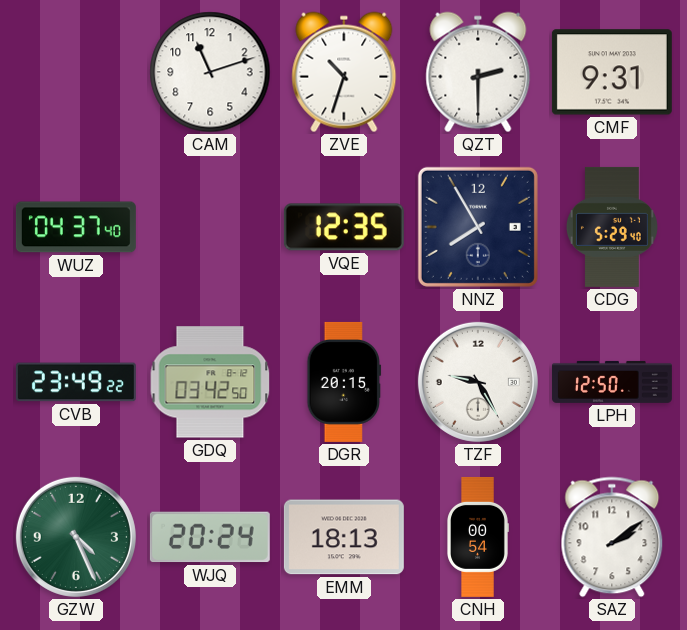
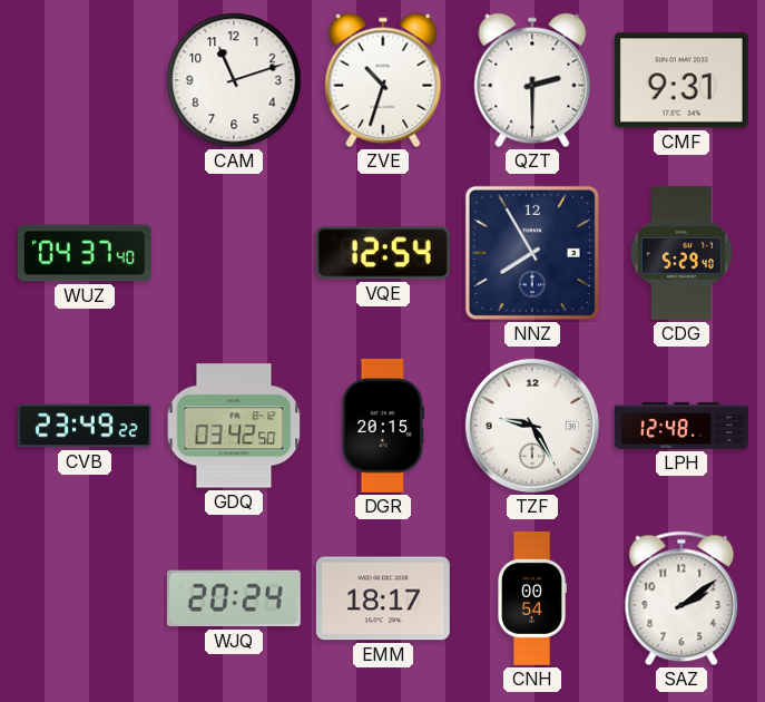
VQE: 12:35 -> 12:54 (383, 253)
LPH: 12:50 -> 12:48 (681, 426)
GZW: 4:26 -> none (76, 537)
EMM: 18:13 -> 18:17 (383, 598)
